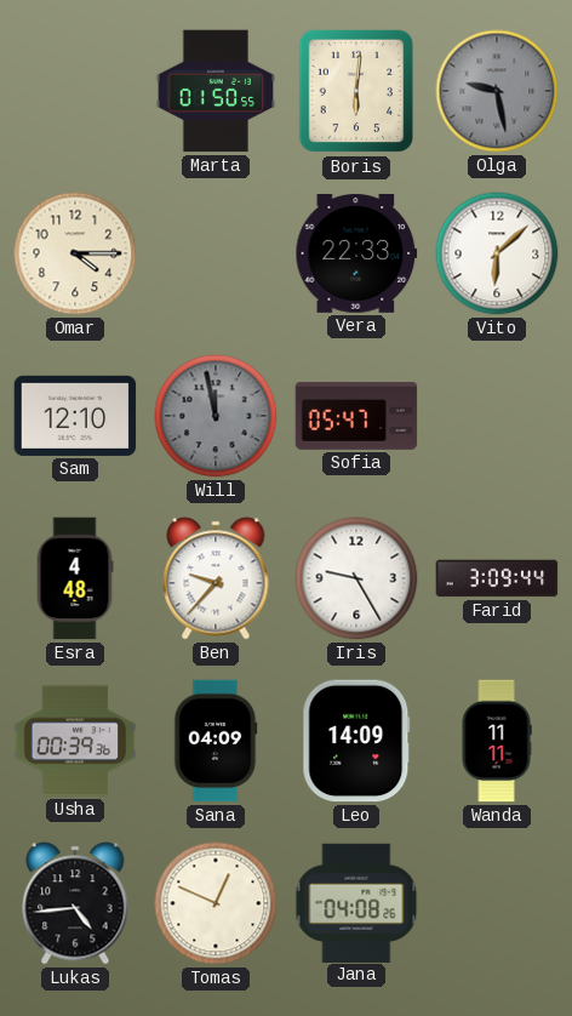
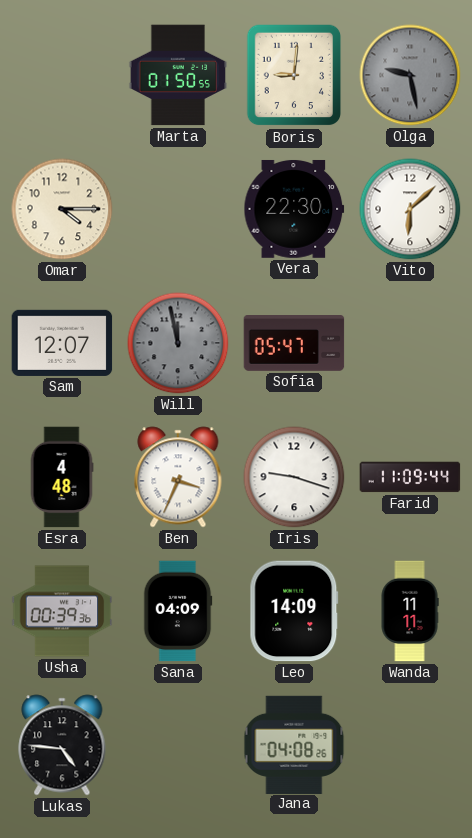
Boris: 6:01 -> 9:01 (294, 75)
Vera: 22:33 -> 22:30 (294, 209)
Sam: 12:10 -> 12:07 (62, 343)
Ben: 9:37 -> 3:34 (178, 477)
Iris: 9:25 -> 9:18 (294, 477)
Farid: 3:09 -> 11:09 (410, 477)
Lukas: 4:44 -> 4:46 (62, 745)
Tomas: 12:49 -> none (216, 903)
